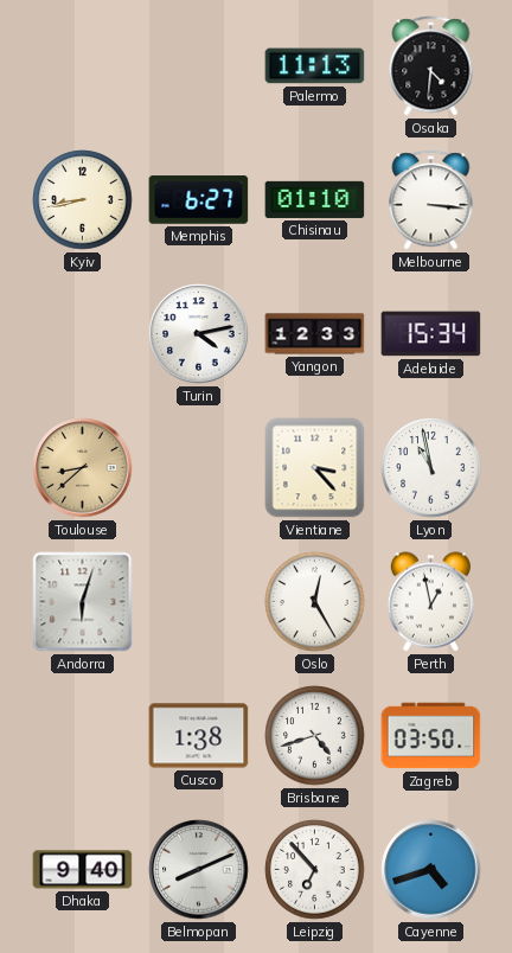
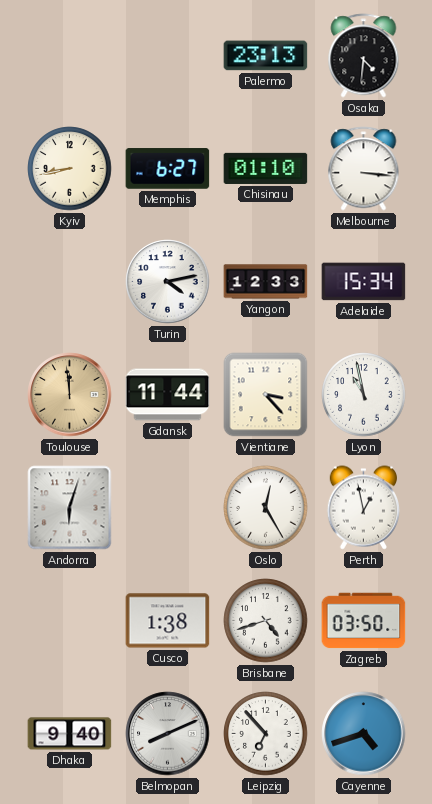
Palermo: 11:13 -> 23:13 (266, 56)
Toulouse: 8:38 -> 11:59 (70, 395)
Gdansk: none -> 11:44 (168, 395)
